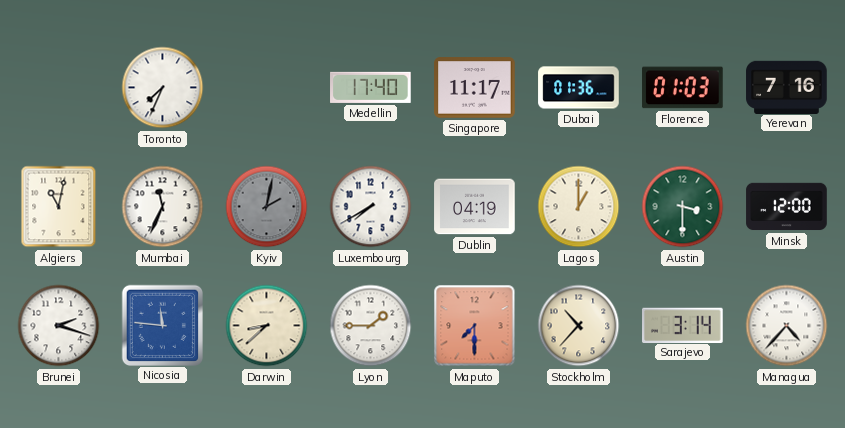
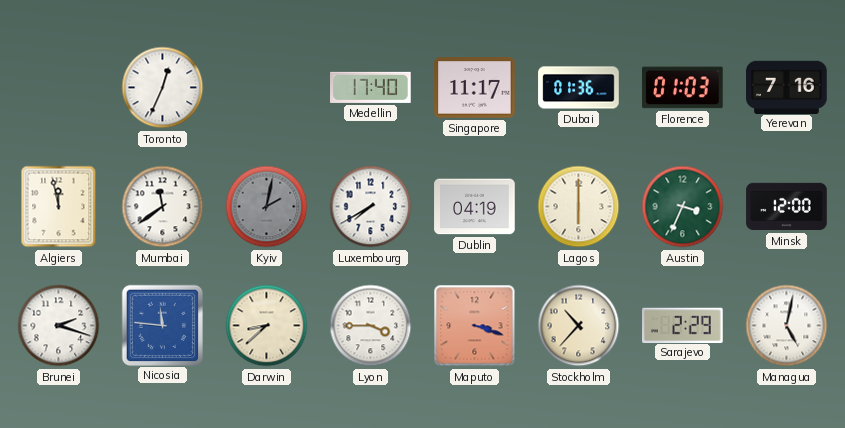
Toronto: 7:34 -> 12:34 (163, 88)
Algiers: 11:02 -> 11:58 (59, 207)
Mumbai: 11:34 -> 11:39 (163, 207)
Lagos: 1:00 -> 6:00 (579, 207)
Austin: 3:30 -> 3:34 (683, 207)
Lyon: 1:45 -> 3:45 (371, 326)
Maputo: 7:30 -> 3:18 (475, 326)
Sarajevo: 3:14 -> 2:29 (683, 325)
Managua: 4:37 -> 5:02 (787, 326)
